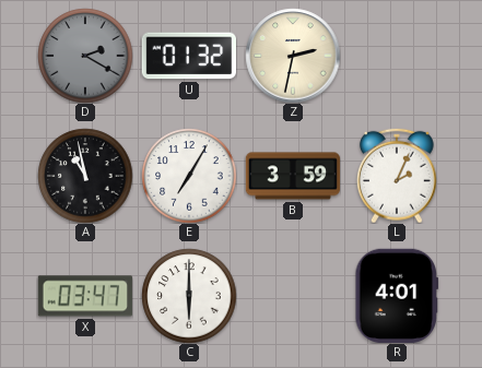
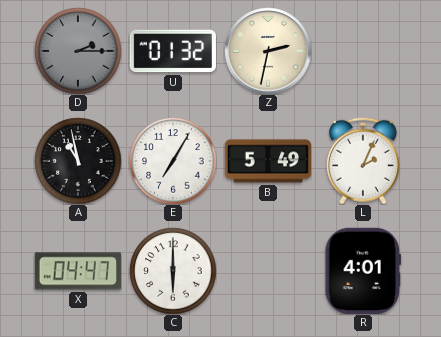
D: 2:20 -> 2:15 (78, 51)
B: 3:59 -> 5:49 (268, 161)
X: 03:47 -> 04:47 (78, 271)
